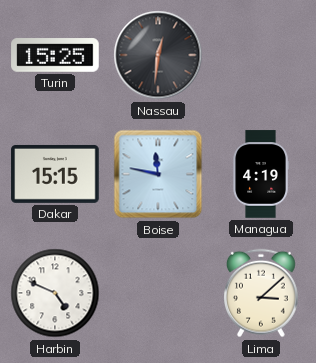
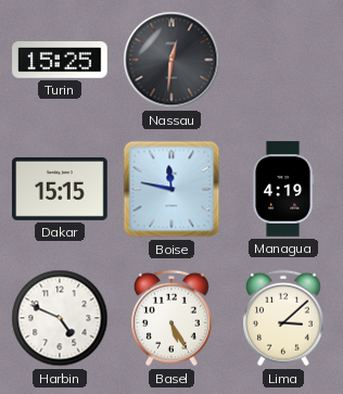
Basel: none -> 5:25 (173, 318)
